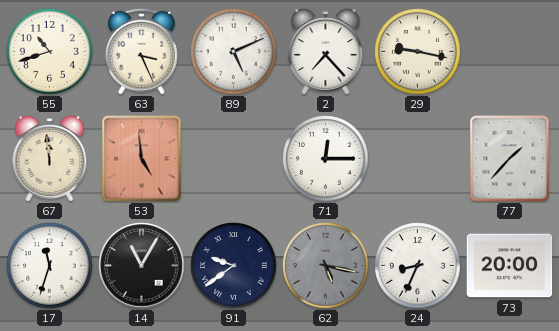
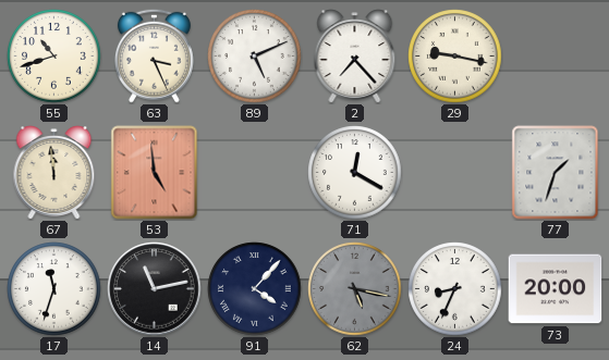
71: 12:15 -> 12:20 (355, 173)
77: 1:37 -> 1:33 (556, 173)
14: 11:05 -> 11:13 (155, 289)
91: 9:39 -> 4:07 (255, 289)
